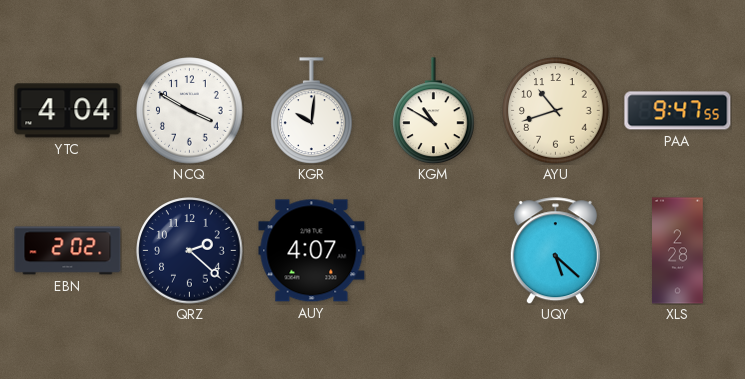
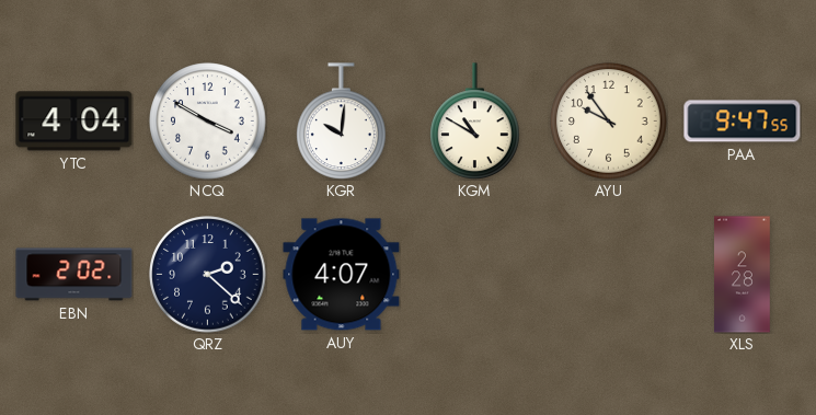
AYU: 10:42 -> 9:54 (609, 122)
UQY: 5:22 -> none (555, 251)
